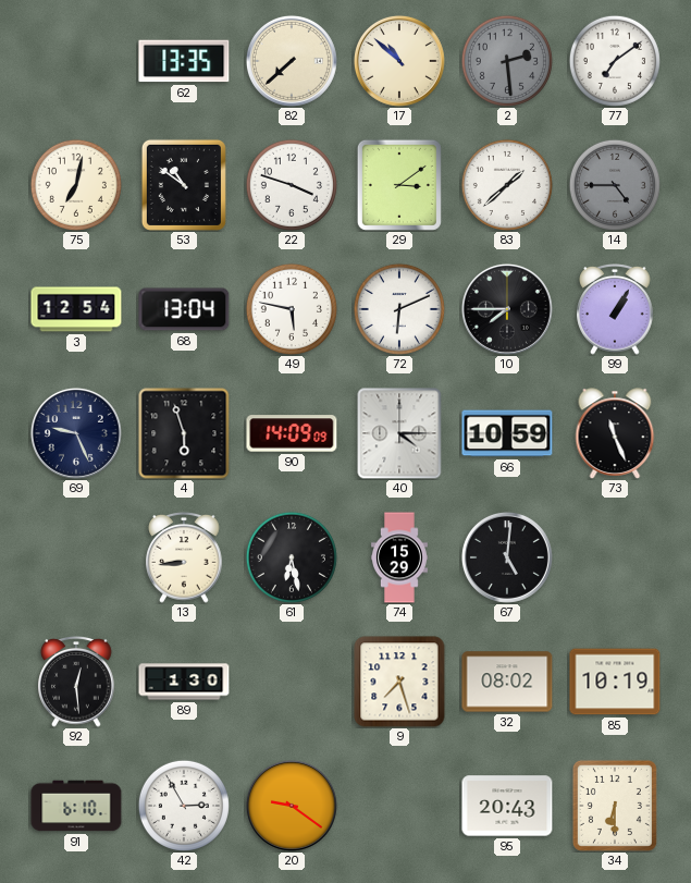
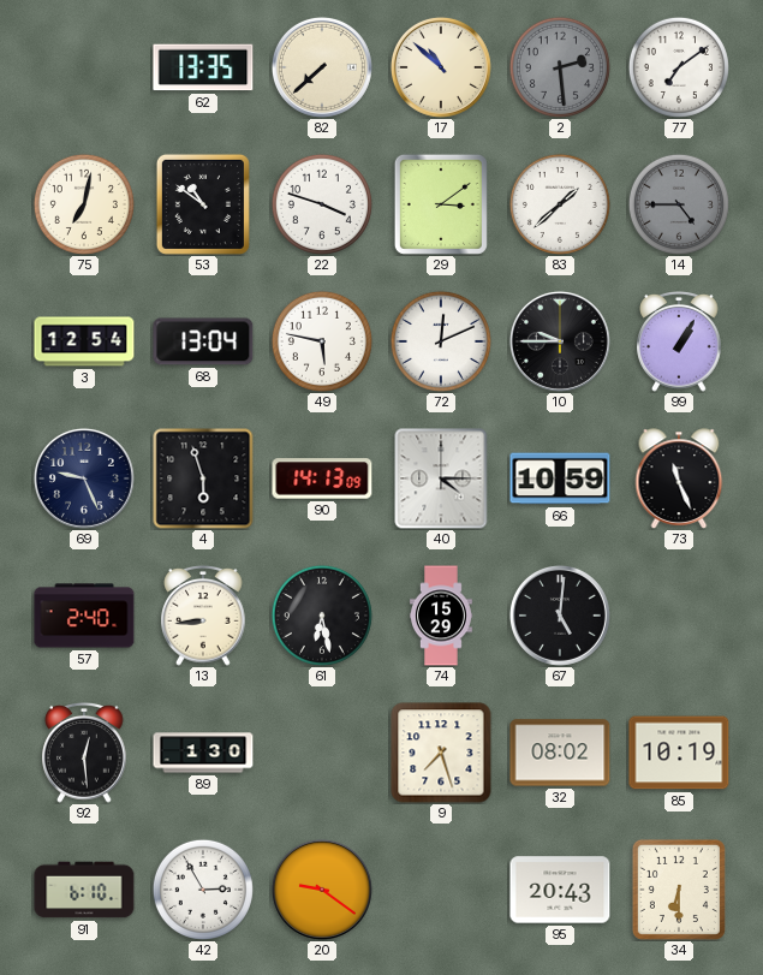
72: 6:11 -> 12:11 (441, 341)
10: 7:45 -> 9:45 (560, 341)
90: 14:09 -> 14:13 (322, 478)
57: none -> 2:40 (84, 616)
